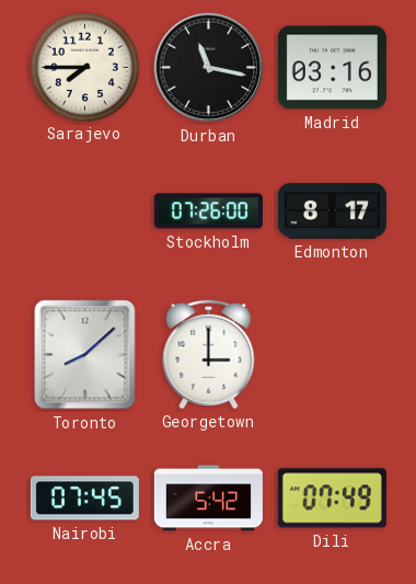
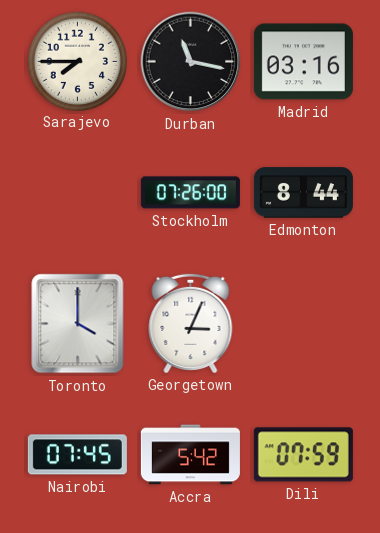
Edmonton: 8:17 -> 8:44 (303, 193)
Toronto: 8:08 -> 4:00 (78, 324)
Georgetown: 3:00 -> 3:04 (191, 323)
Dili: 07:49 -> 07:59 (303, 455)
